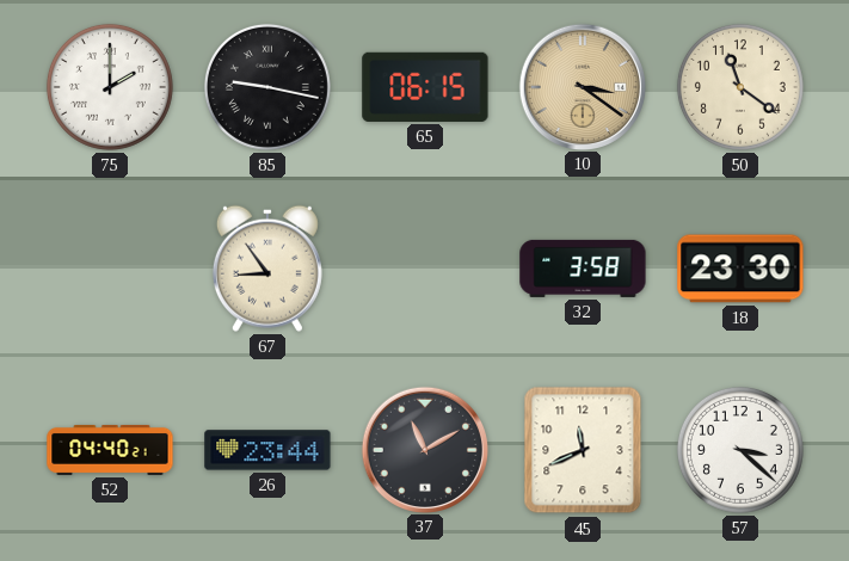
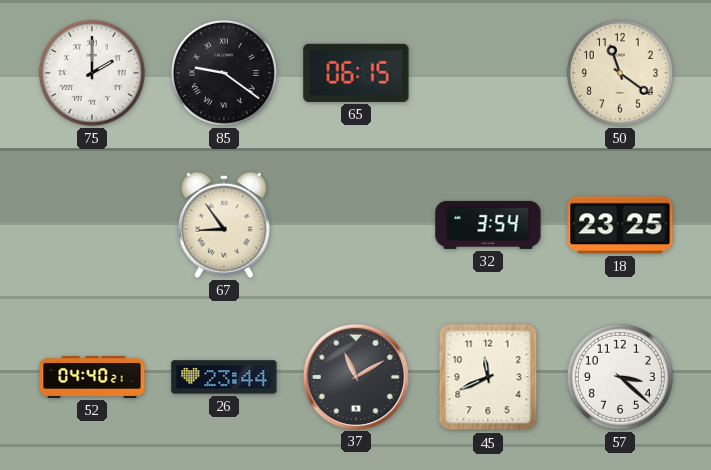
85: 9:17 -> 9:21 (224, 73)
10: 3:21 -> none (582, 86)
32: 3:58 -> 3:54 (488, 225)
18: 23:30 -> 23:25 (620, 225)
